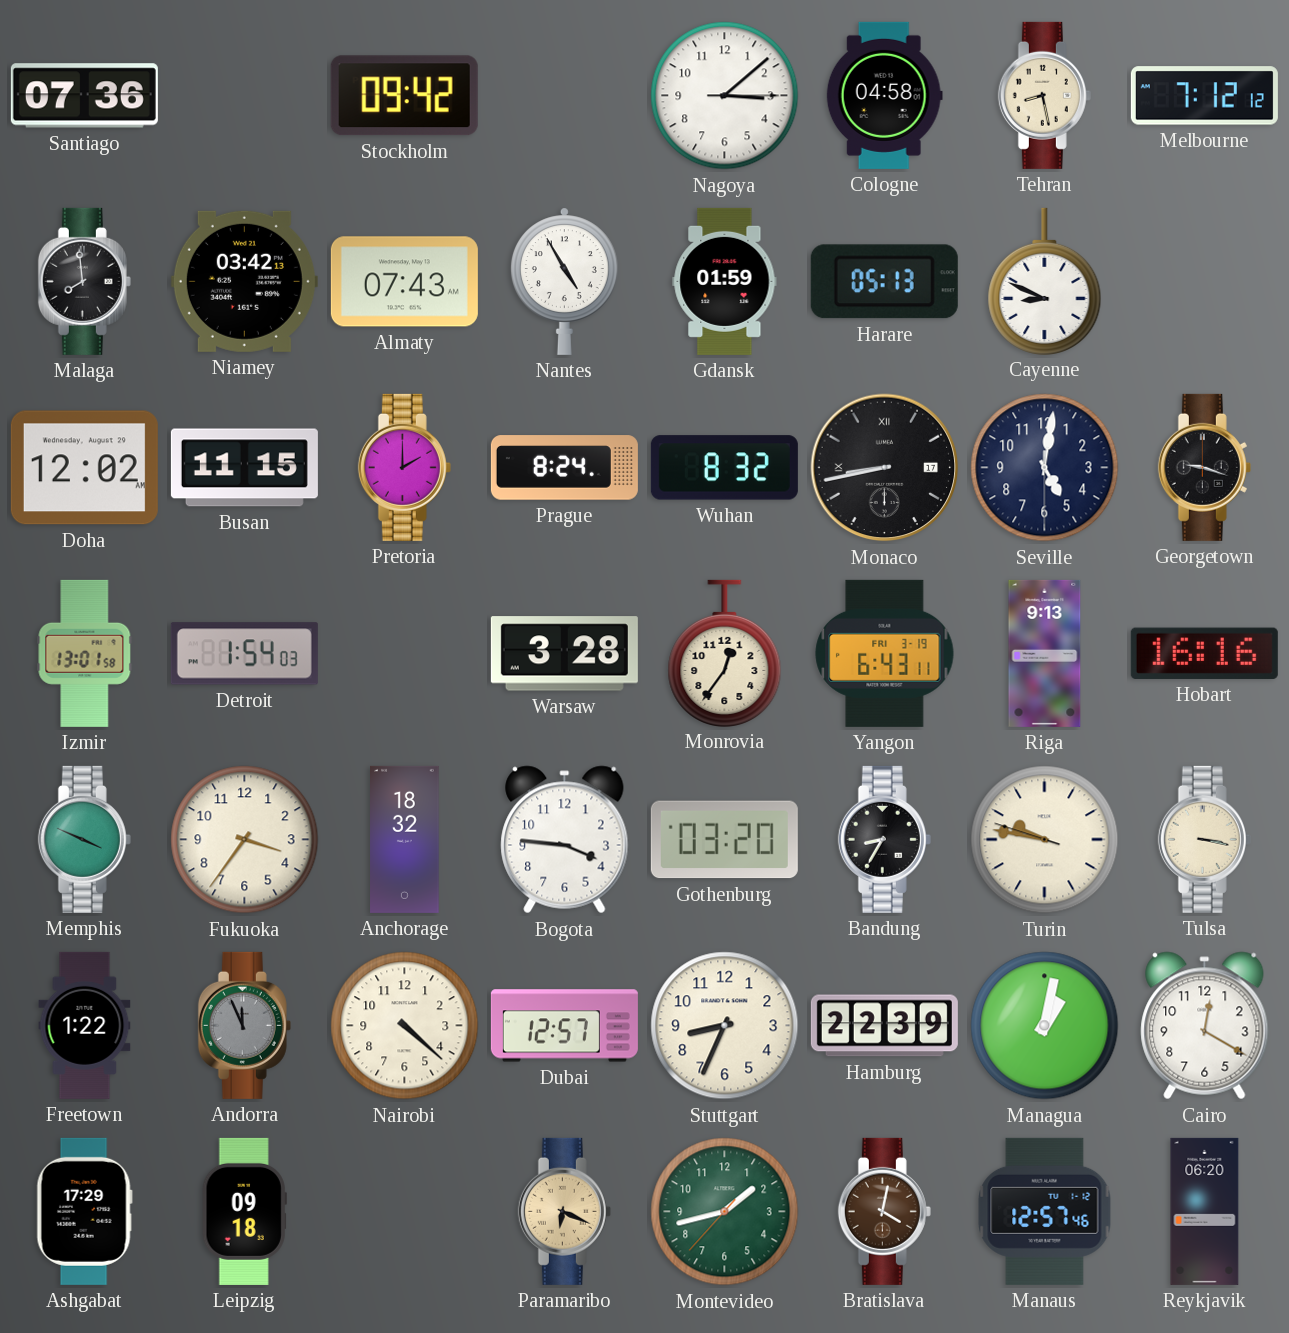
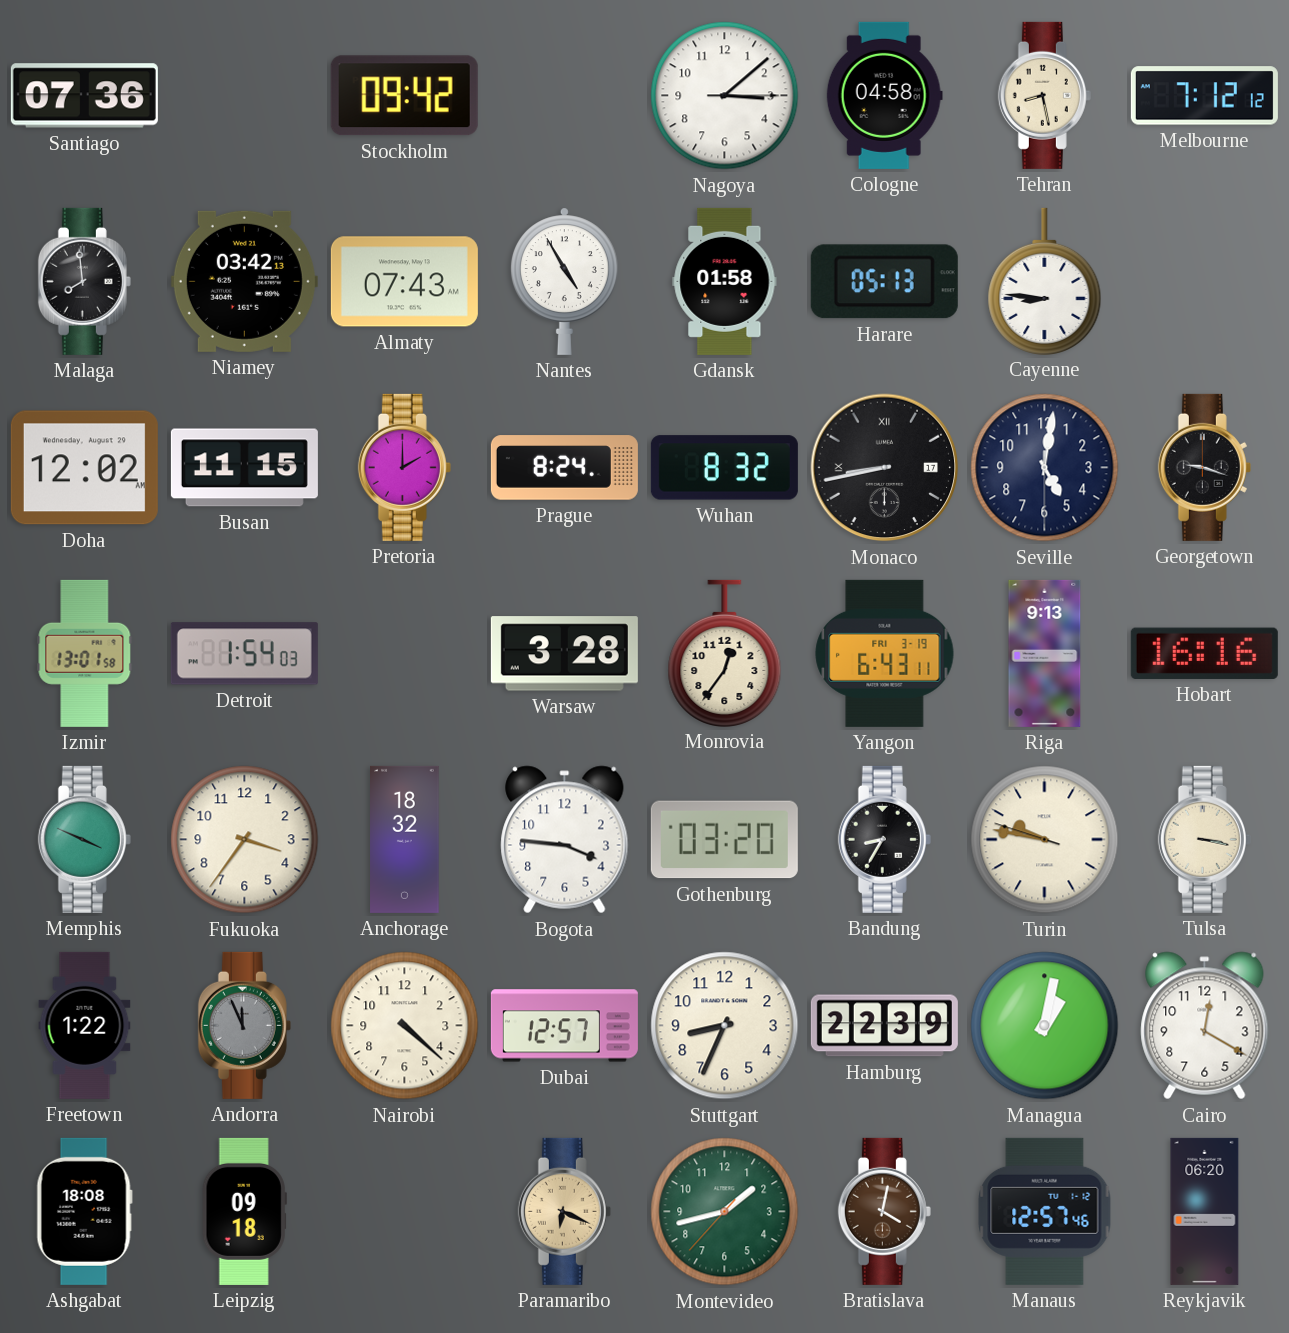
Gdansk: 01:59 -> 01:58 (725, 281)
Cayenne: 8:49 -> 8:46 (1045, 281)
Ashgabat: 17:29 -> 18:08 (84, 1211)
